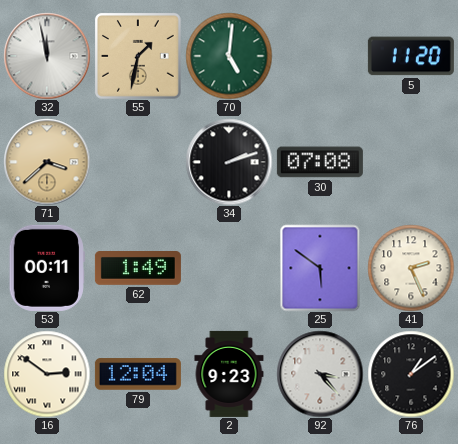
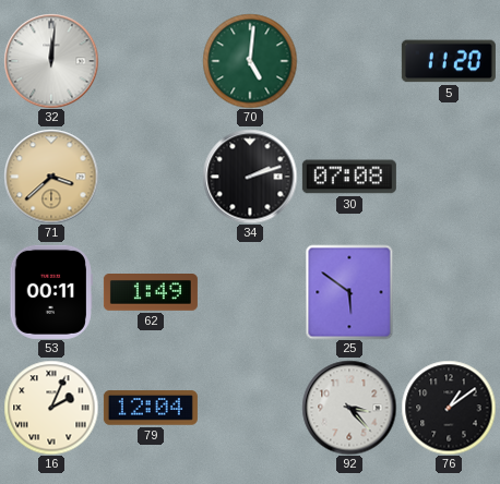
32: 11:58 -> 12:01 (51, 61)
55: 1:32 -> none (138, 56)
41: 2:26 -> none (411, 268)
16: 2:51 -> 2:04 (51, 408)
2: 9:23 -> none (229, 374)
